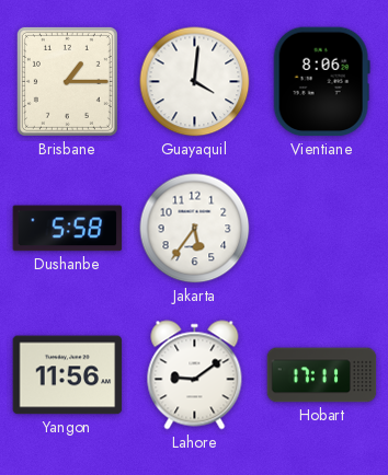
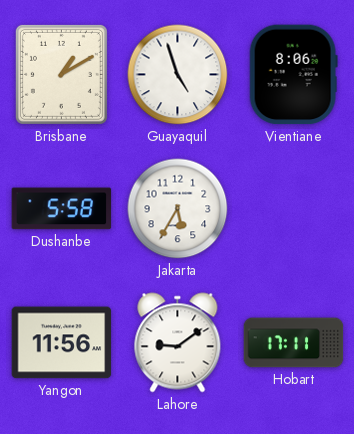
Brisbane: 1:15 -> 1:10 (61, 74)
Guayaquil: 4:01 -> 4:57 (178, 75)
Jakarta: 5:36 -> 5:35 (178, 209)
